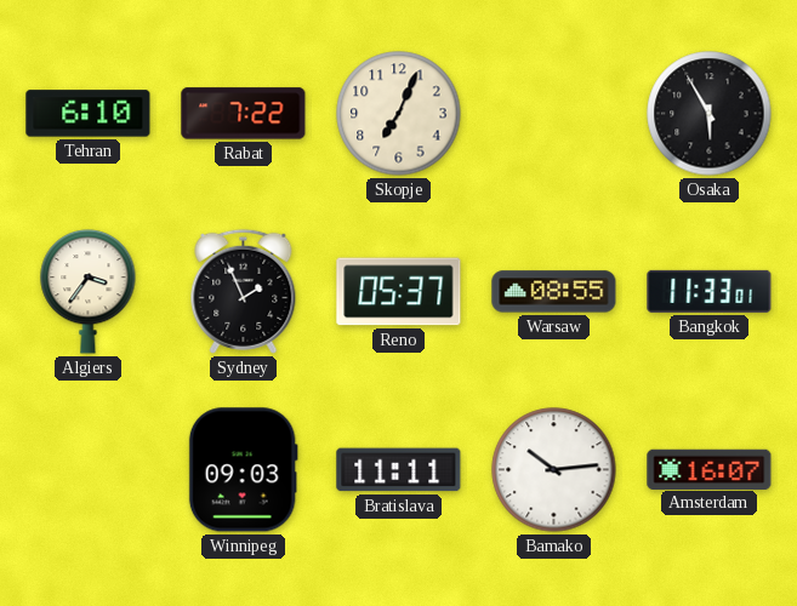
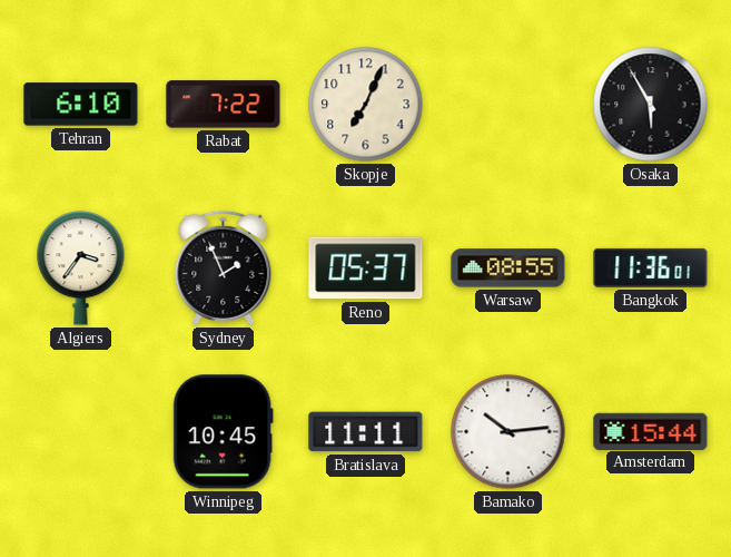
Bangkok: 11:33 -> 11:36 (651, 267)
Winnipeg: 09:03 -> 10:45 (223, 432)
Amsterdam: 16:07 -> 15:44 (651, 431)
